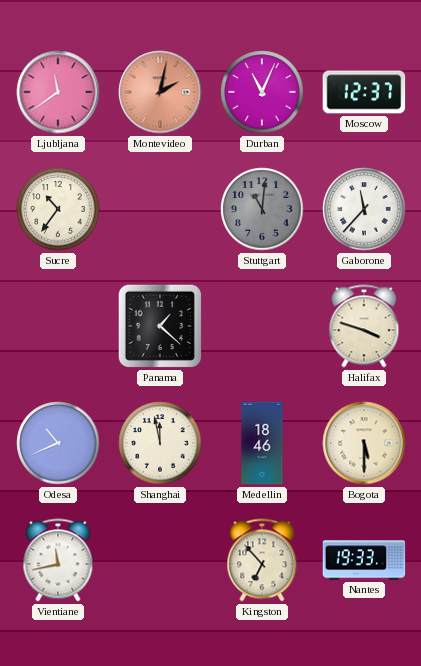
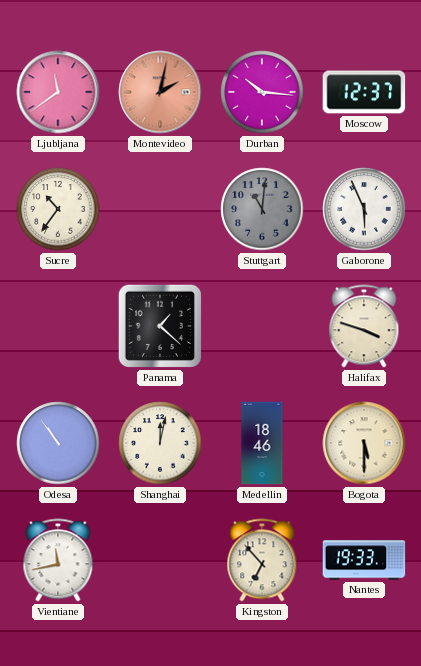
Durban: 11:04 -> 10:16 (262, 92)
Gaborone: 11:37 -> 5:56 (364, 209)
Odesa: 10:41 -> 10:54 (58, 443)
Shanghai: 11:58 -> 12:02 (160, 443)
